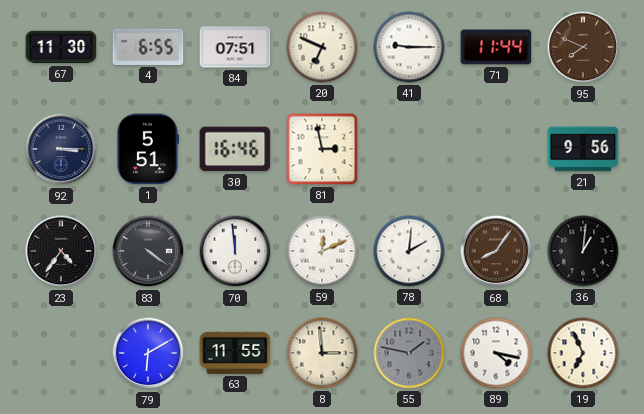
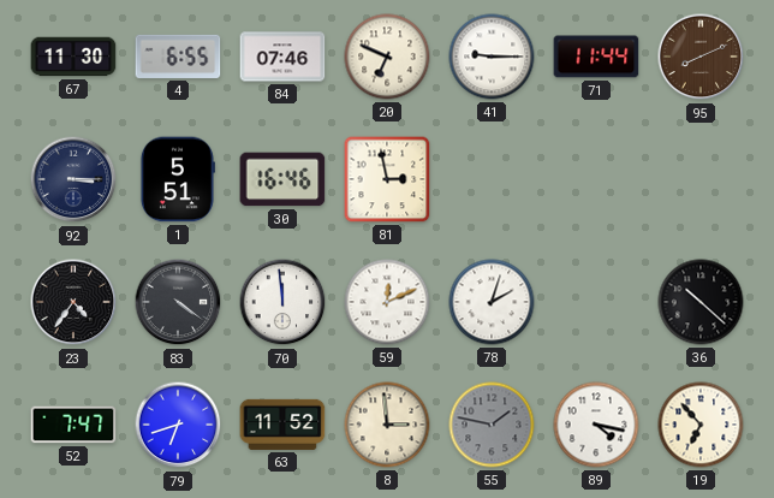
84: 07:51 -> 07:46 (282, 57)
95: 7:49 -> 8:11 (701, 57)
21: 9:56 -> none (583, 149)
78: 2:01 -> 2:03 (492, 302)
68: 8:06 -> none (496, 251)
36: 1:01 -> 10:22 (701, 302)
52: none -> 7:47 (73, 425)
79: 6:10 -> 6:42 (178, 425)
63: 11:55 -> 11:52 (282, 425)
19: 6:56 -> 6:53 (701, 425)
